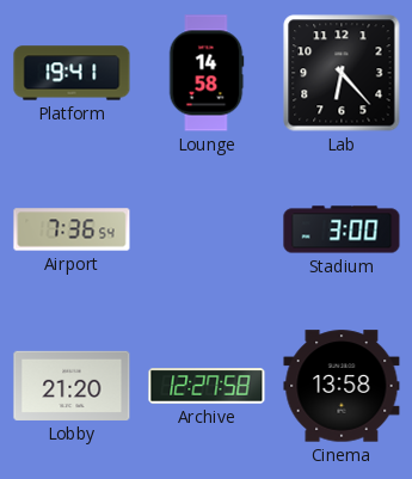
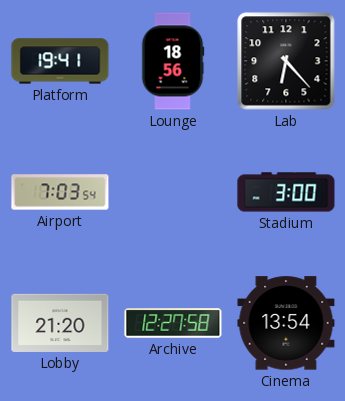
Lounge: 14:58 -> 18:56 (173, 61)
Airport: 7:36 -> 7:03 (60, 192)
Cinema: 13:58 -> 13:54 (286, 323)
